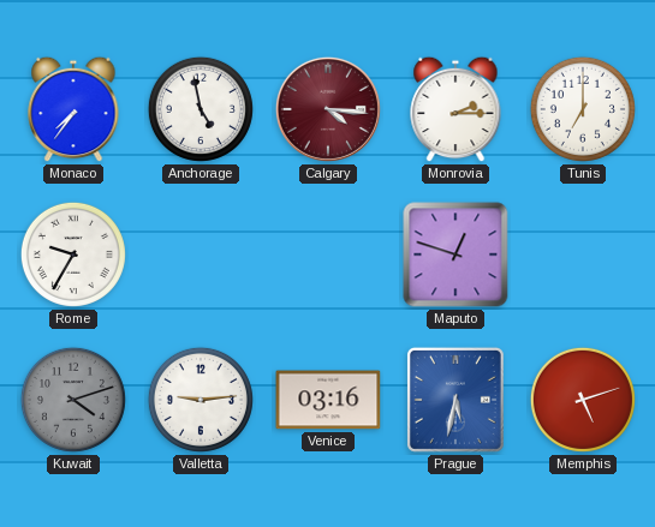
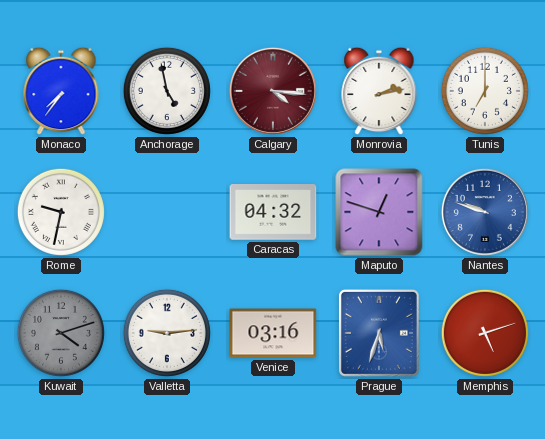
Monrovia: 2:15 -> 2:13 (379, 91)
Rome: 9:35 -> 9:32 (61, 212)
Caracas: none -> 04:32 (273, 212)
Nantes: none -> 9:48 (485, 212)
Prague: 5:32 -> 5:33 (379, 333)
